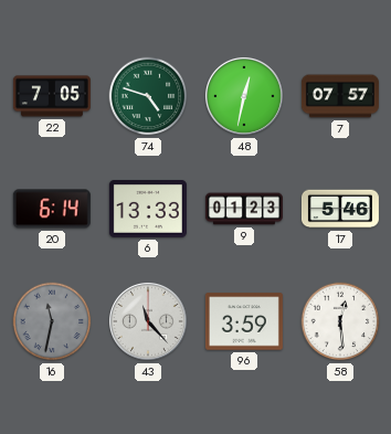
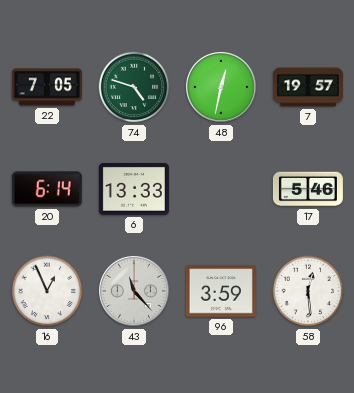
7: 07:57 -> 19:57 (308, 87)
9: 01:23 -> none (244, 209)
16: 11:32 -> 12:56 (47, 291)
16 dial: grey -> white (47, 291)
